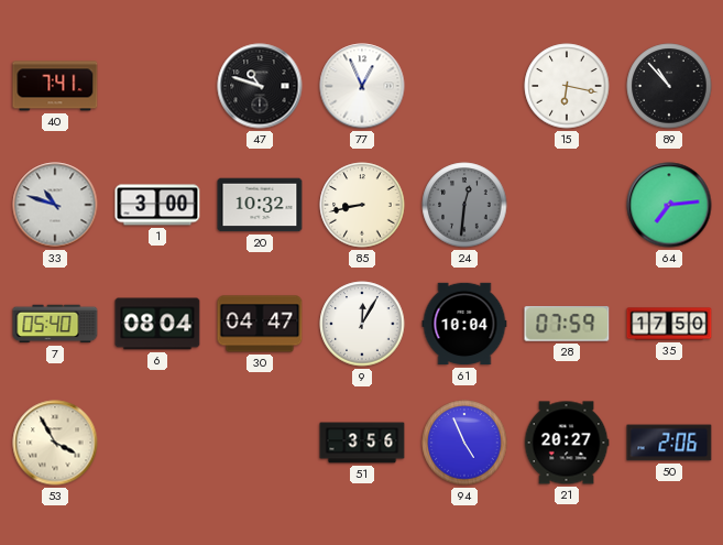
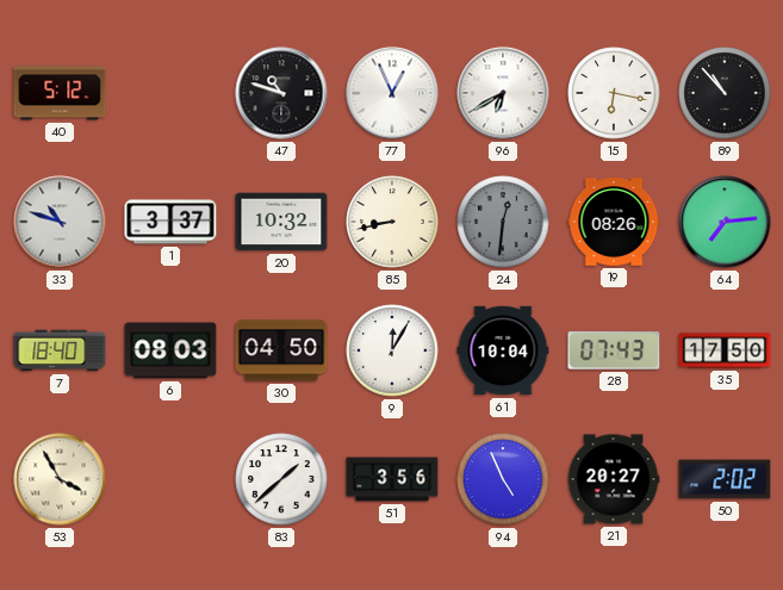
40: 7:41 -> 5:12 (60, 93)
96: none -> 6:40 (503, 93)
1: 3:00 -> 3:37 (170, 222)
19: none -> 08:26 (614, 222)
7: 05:40 -> 18:40 (60, 350)
6: 08:04 -> 08:03 (170, 350)
30: 04:47 -> 04:50 (281, 350)
28: 07:59 -> 07:43 (614, 350)
83: none -> 1:38 (281, 479)
50: 2:06 -> 2:02 (725, 479)
